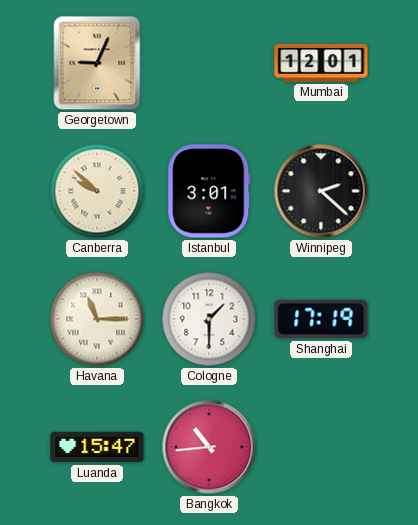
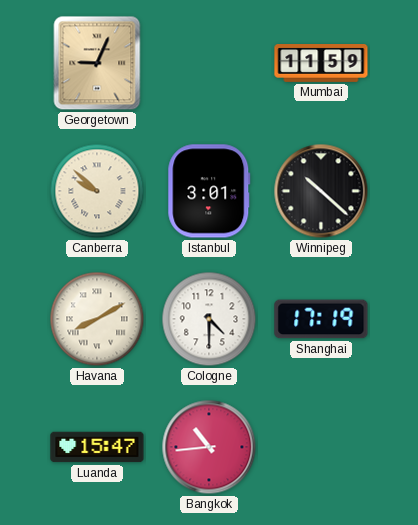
Mumbai: 12:01 -> 11:59 (321, 64)
Winnipeg: 2:22 -> 10:22 (321, 191)
Havana: 11:15 -> 8:10 (97, 319)
Cologne: 1:30 -> 4:30 (209, 319)
